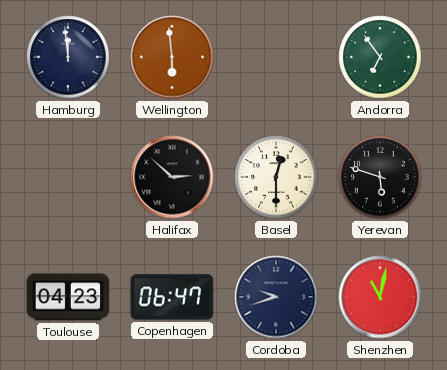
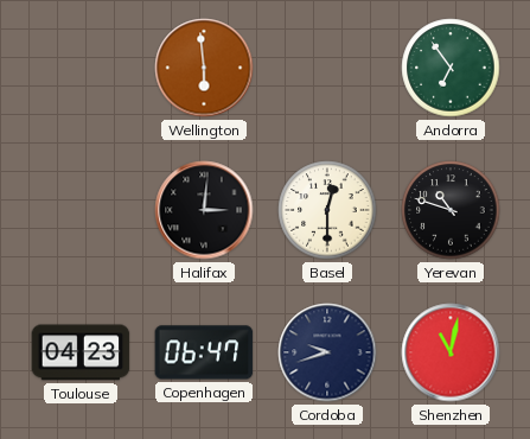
Hamburg: 11:59 -> none (68, 57)
Halifax: 2:52 -> 3:01 (204, 210)
Yerevan: 5:48 -> 10:48 (451, 210)
